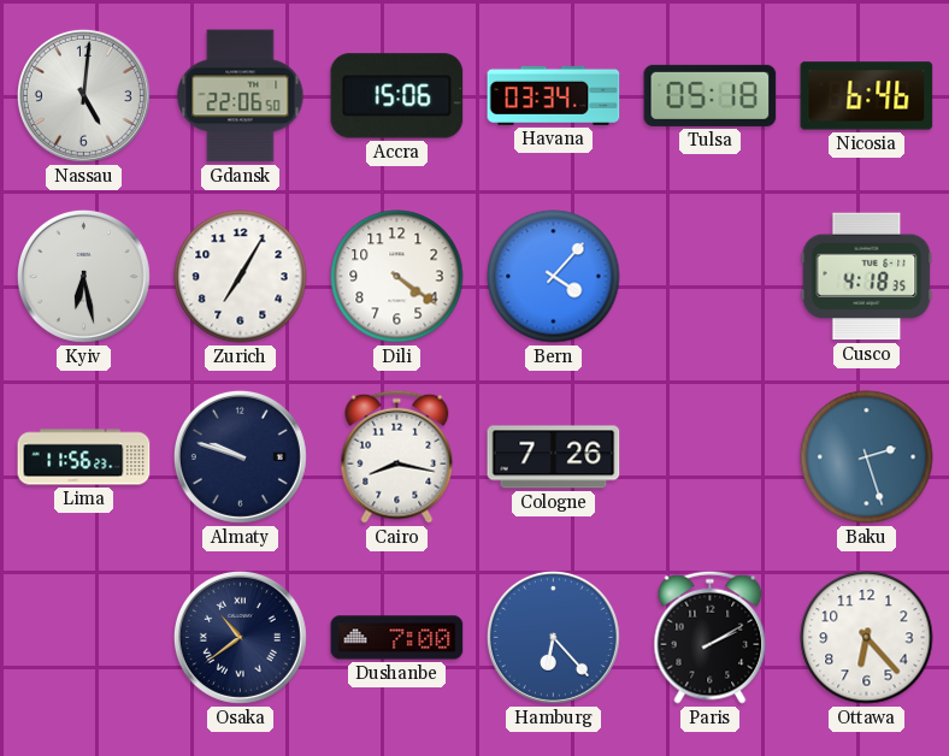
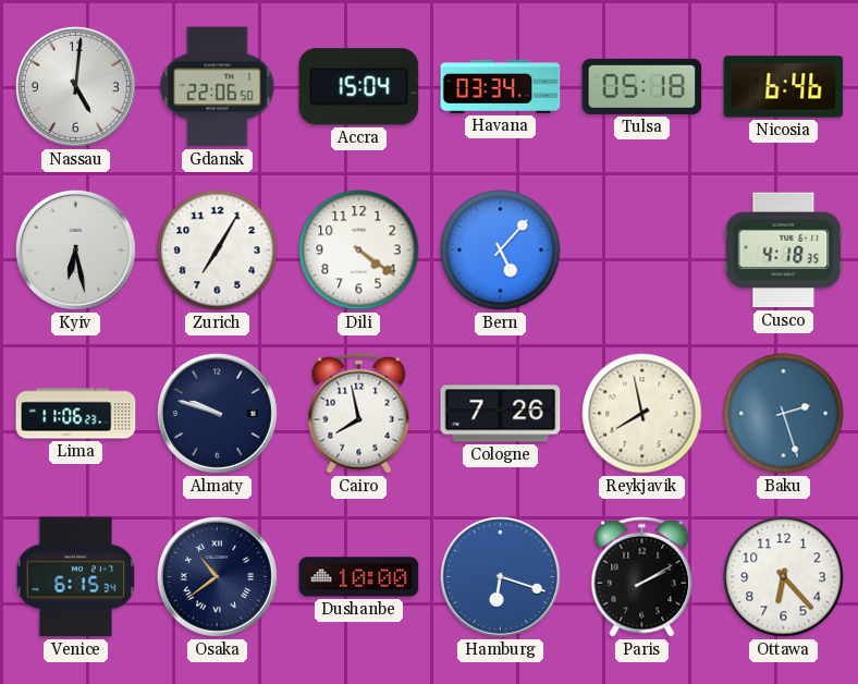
Accra: 15:06 -> 15:04 (359, 87)
Bern: 4:07 -> 5:07 (501, 251)
Lima: 11:56 -> 11:06 (76, 414)
Cairo: 8:17 -> 7:58 (359, 413)
Reykjavik: none -> 7:58 (642, 414)
Venice: none -> 6:15 (76, 577)
Dushanbe: 7:00 -> 10:00 (359, 577)
Hamburg: 6:23 -> 6:18 (500, 576)
